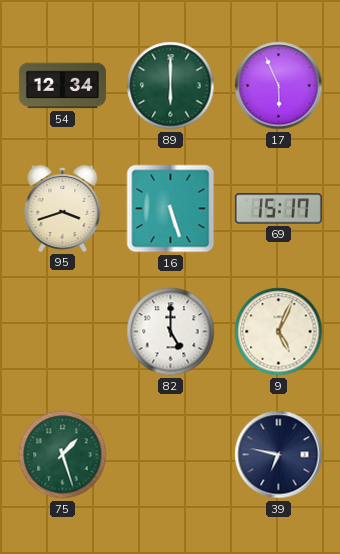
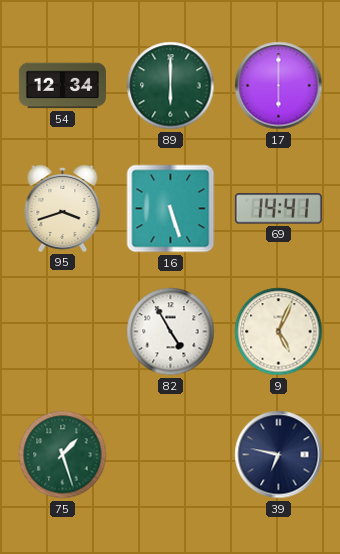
17: 5:56 -> 6:00 (279, 86)
69: 15:17 -> 14:41 (278, 209)
82: 5:00 -> 4:55 (171, 332)
